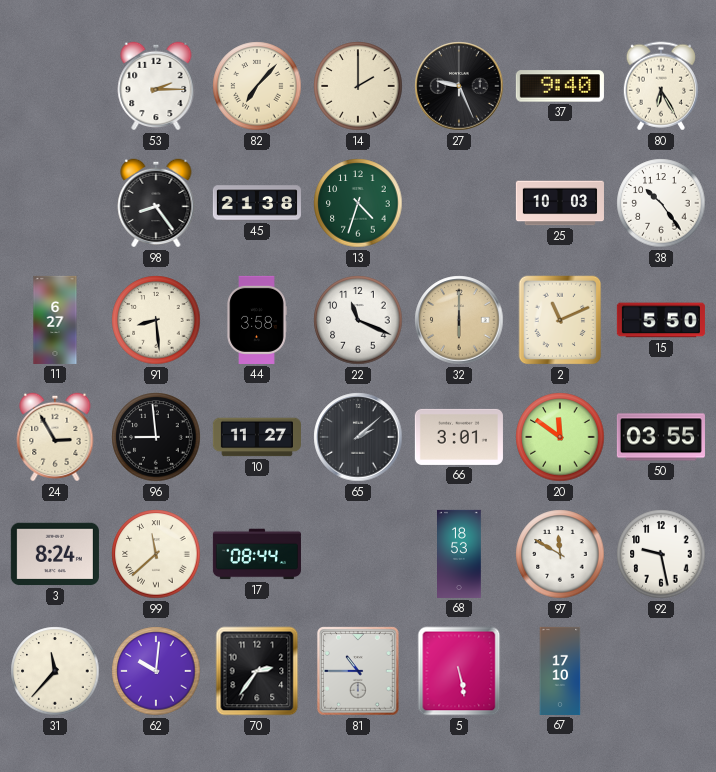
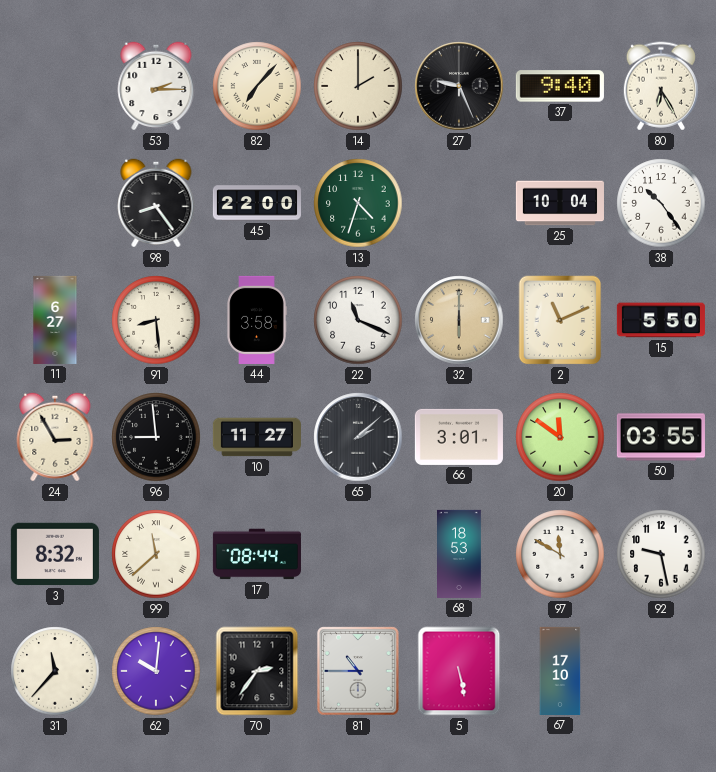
45: 21:38 -> 22:00 (257, 203)
25: 10:03 -> 10:04 (560, 203)
3: 8:24 -> 8:32 (55, 554)
